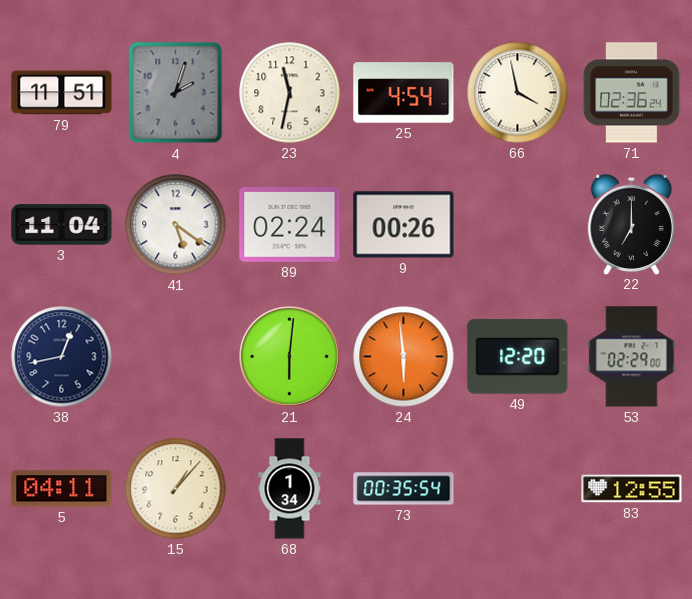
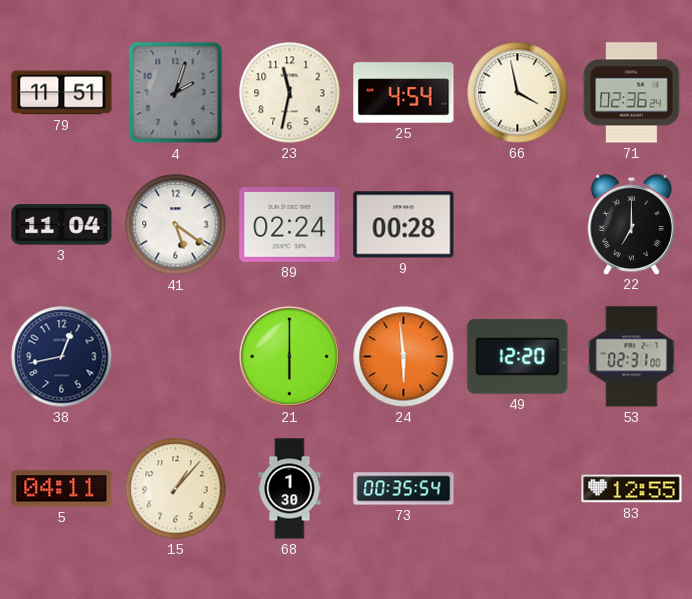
9: 00:26 -> 00:28 (404, 225)
21: 6:01 -> 6:00 (290, 357)
53: 02:29 -> 02:31 (632, 357)
68: 1:34 -> 1:30 (290, 489)
